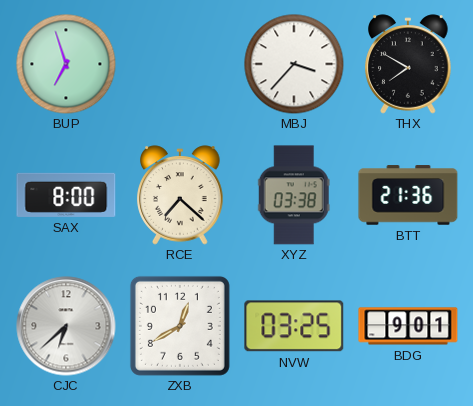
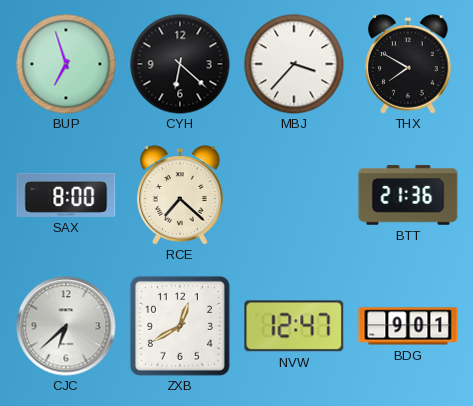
CYH: none -> 6:22 (180, 64)
XYZ: 03:38 -> none (294, 195)
NVW: 03:25 -> 12:47 (294, 326)
